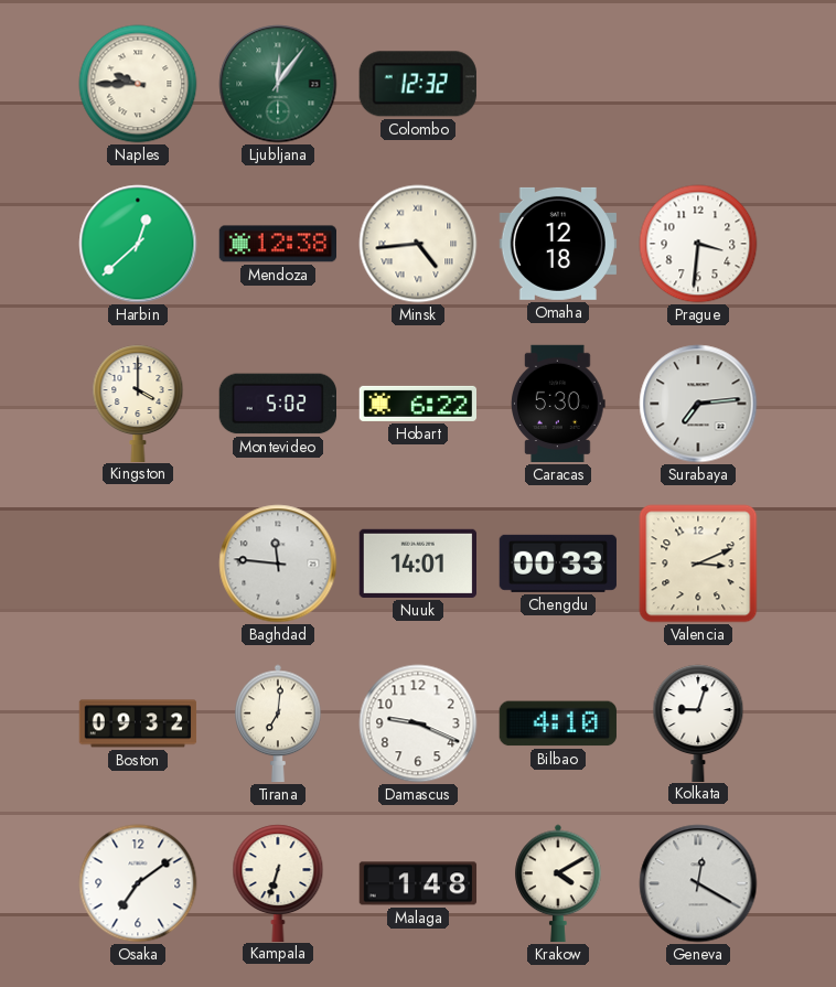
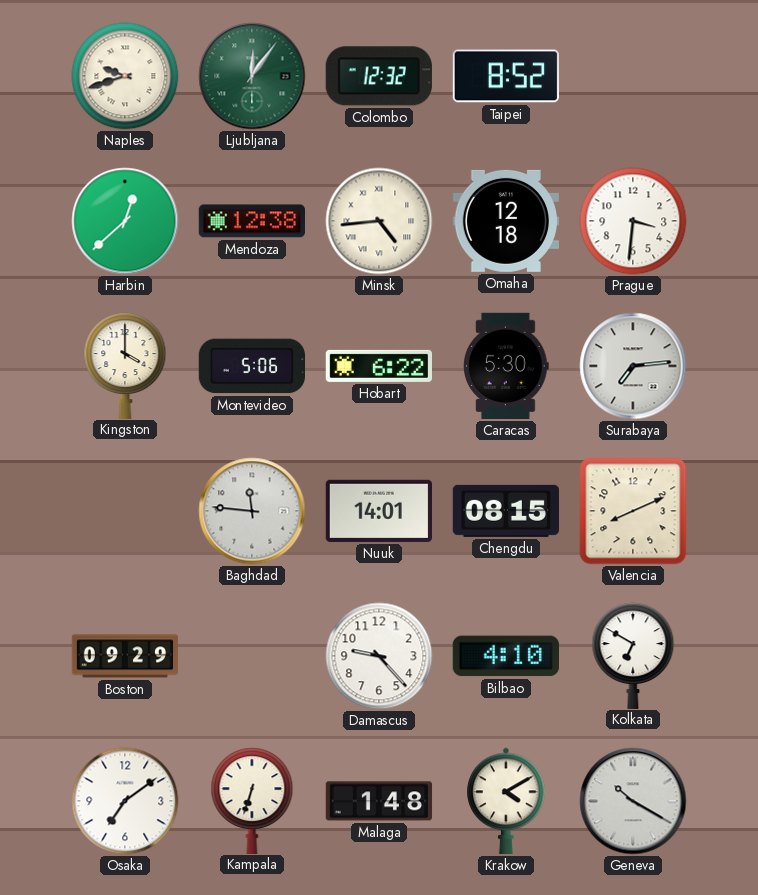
Naples: 9:45 -> 9:42 (125, 76)
Taipei: none -> 8:52 (505, 76)
Montevideo: 5:02 -> 5:06 (251, 366)
Chengdu: 00:33 -> 08:15 (505, 511)
Valencia: 3:11 -> 8:11 (633, 511)
Boston: 09:32 -> 09:29 (125, 656)
Tirana: 7:01 -> none (278, 723)
Damascus: 9:19 -> 9:23 (379, 656)
Kolkata: 9:03 -> 6:50 (633, 655)
Geneva: 12:20 -> 10:20 (633, 801)
